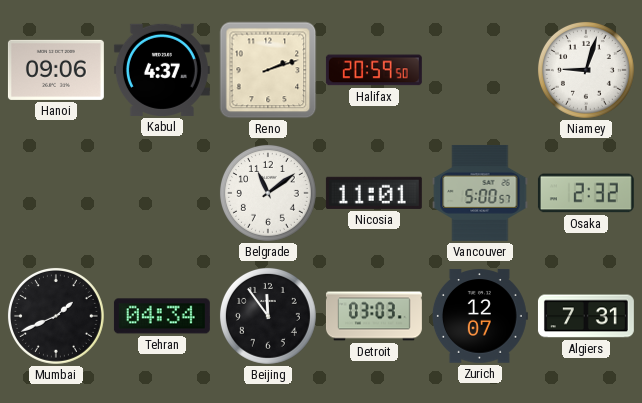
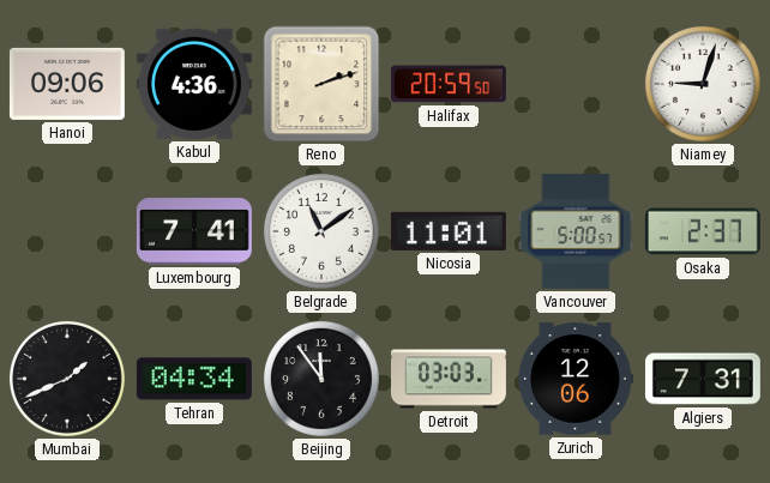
Kabul: 4:37 -> 4:36 (194, 84)
Luxembourg: none -> 7:41 (194, 231)
Osaka: 2:32 -> 2:37 (703, 231)
Zurich: 12:07 -> 12:06 (575, 379)
